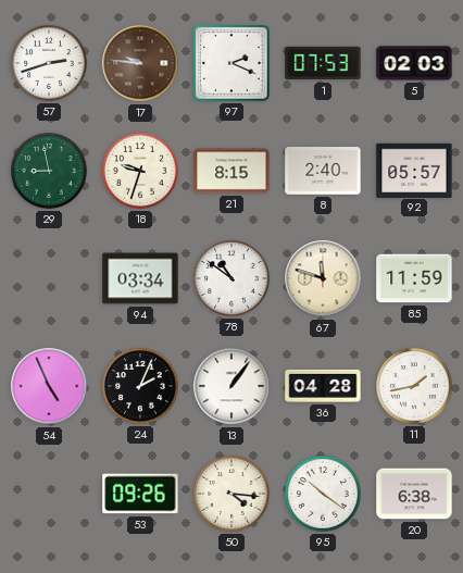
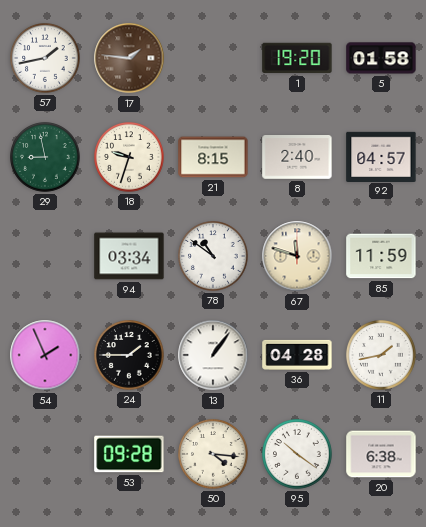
57: 2:42 -> 1:43 (46, 59)
17: 9:46 -> 1:46 (129, 58)
97: 2:19 -> none (231, 63)
1: 07:53 -> 19:20 (297, 58)
5: 02:03 -> 01:58 (381, 58)
92: 05:57 -> 04:57 (381, 156)
54: 4:56 -> 1:56 (45, 355)
24: 2:04 -> 1:45 (130, 356)
53: 09:26 -> 09:28 (129, 454)
